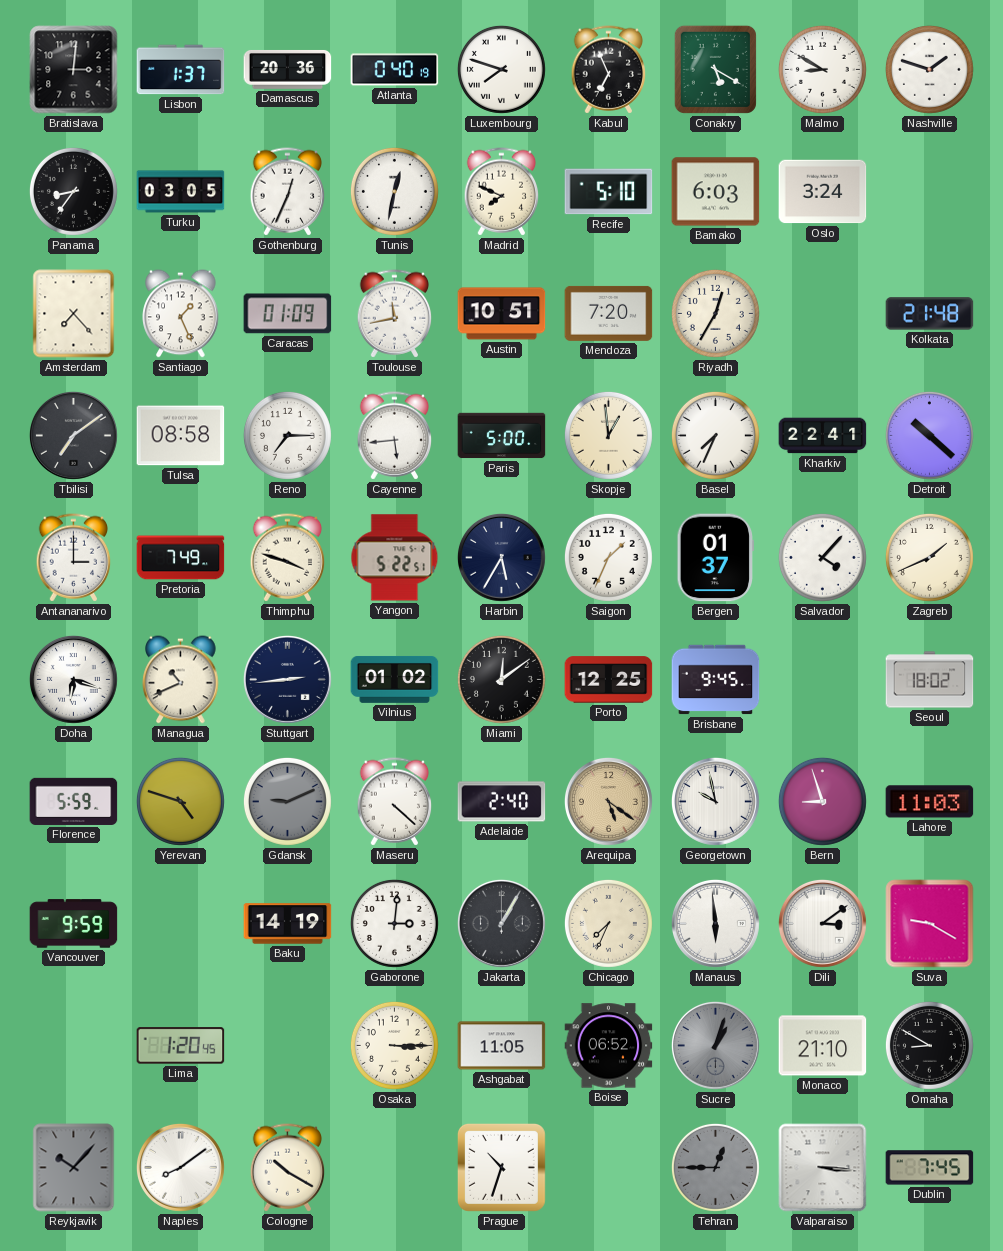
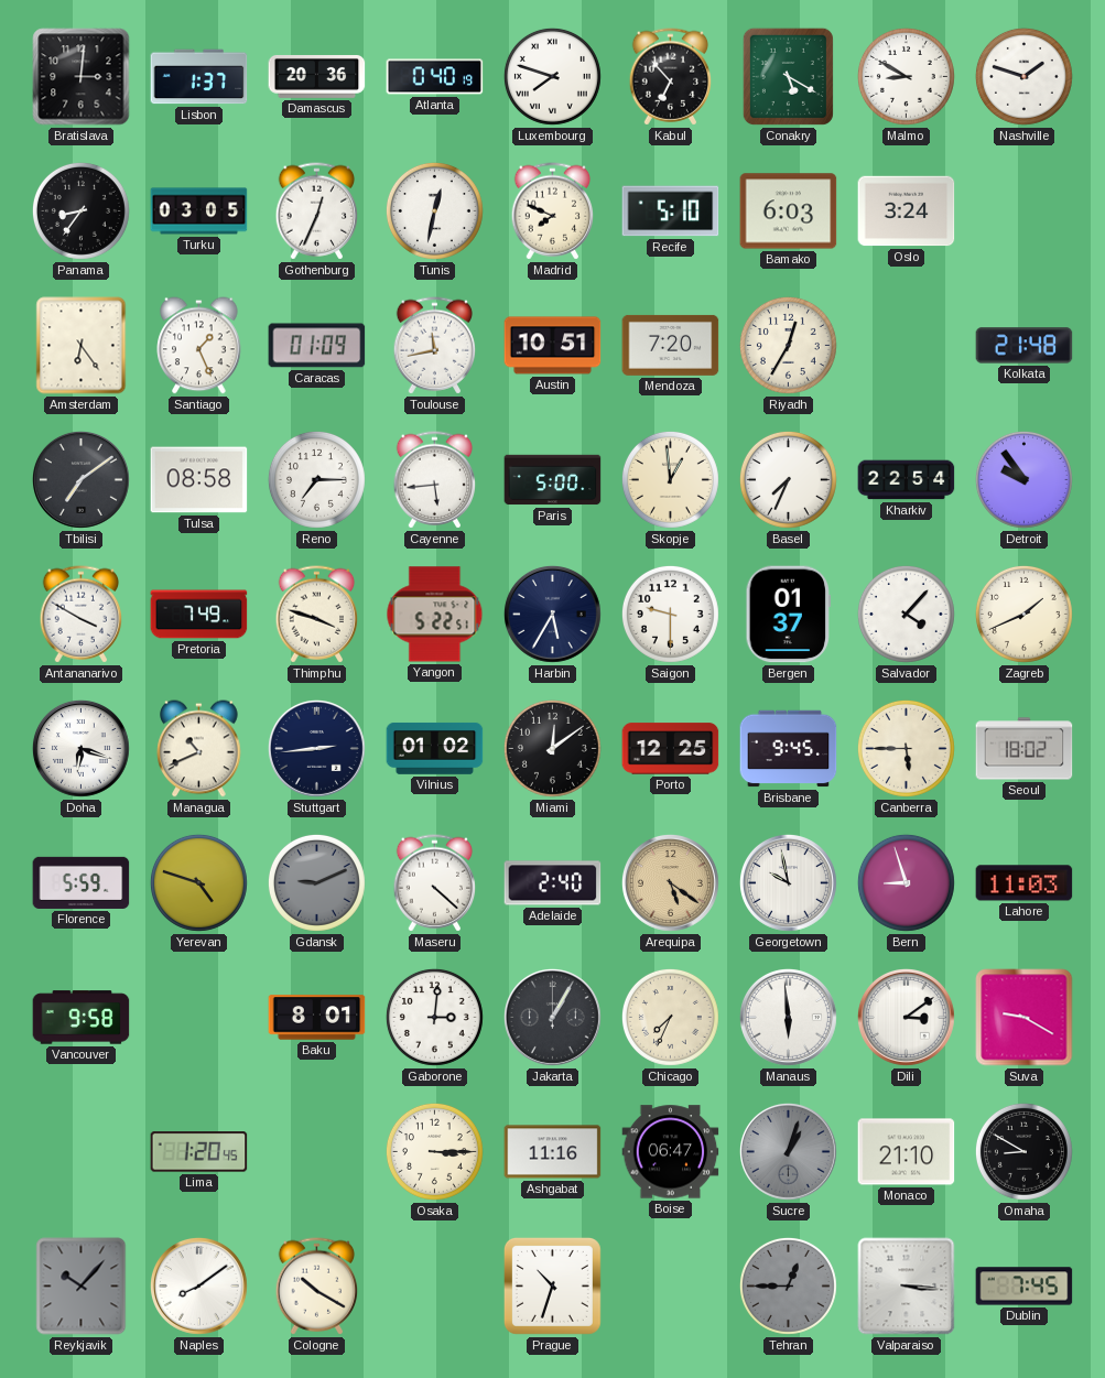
Kabul: 6:56 -> 6:53 (671, 77)
Amsterdam: 7:23 -> 6:24 (82, 346)
Kharkiv: 22:41 -> 22:54 (907, 480)
Detroit: 10:22 -> 9:54 (1023, 479)
Antananarivo: 3:00 -> 3:50 (82, 615)
Saigon: 1:34 -> 9:30 (670, 614)
Canberra: none -> 5:45 (906, 748)
Vancouver: 9:59 -> 9:58 (82, 1018)
Baku: 14:19 -> 8:01 (317, 1018)
Ashgabat: 11:05 -> 11:16 (553, 1152)
Boise: 06:52 -> 06:47 (671, 1152)
